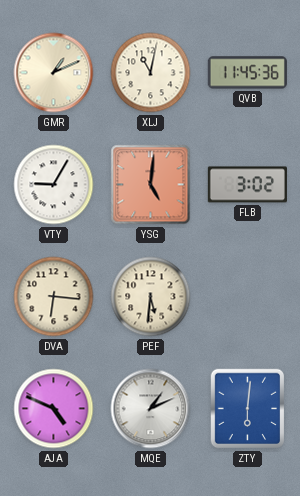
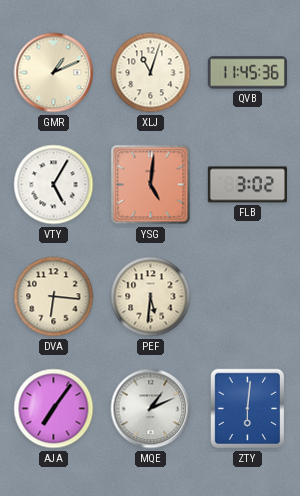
XLJ: 11:02 -> 11:03 (151, 73)
VTY: 9:05 -> 5:05 (54, 185)
AJA: 4:49 -> 7:06 (54, 409)
